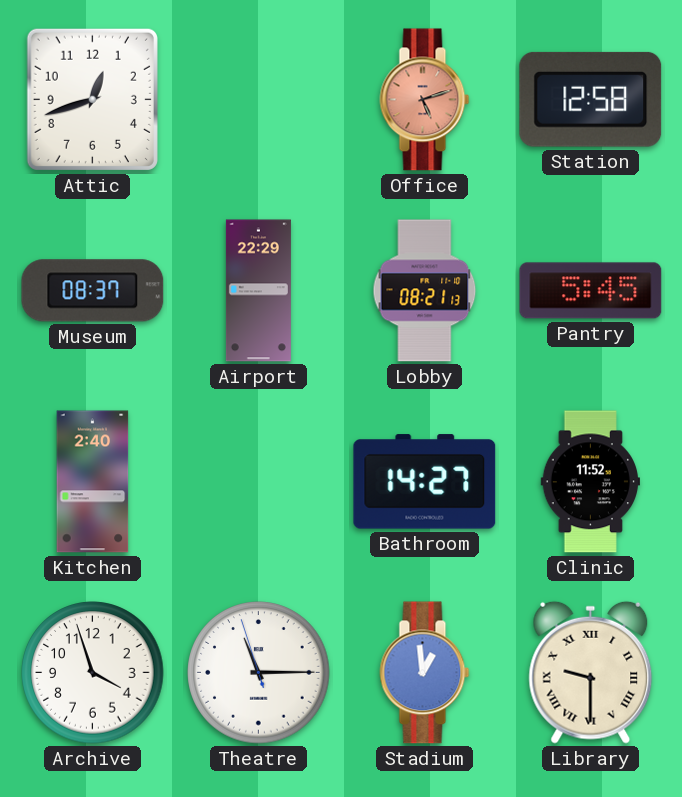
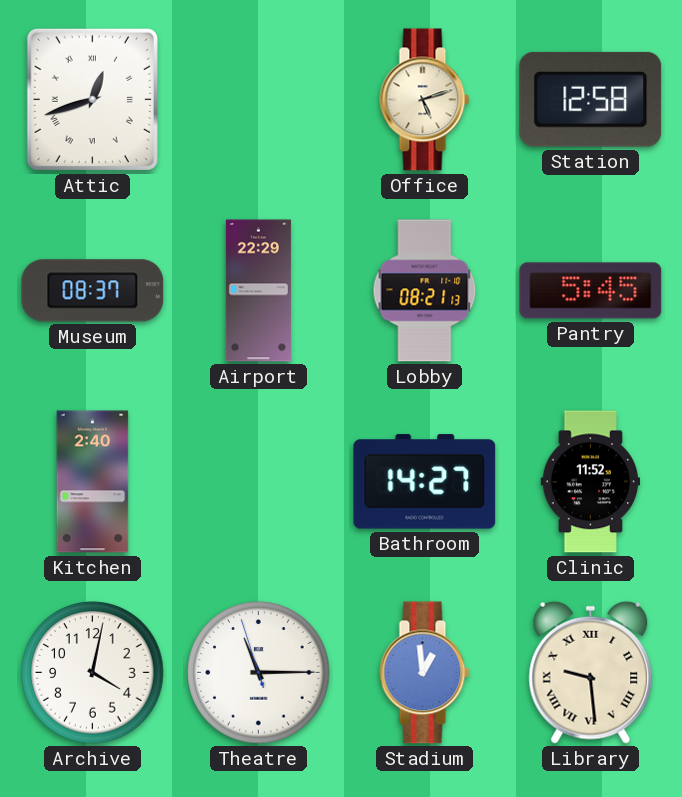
Attic numerals: Arabic -> Roman (92, 99)
Office dial: salmon -> cream (425, 100)
Archive: 3:57 -> 4:02 (93, 673)
Library: 9:30 -> 9:29 (591, 672)
